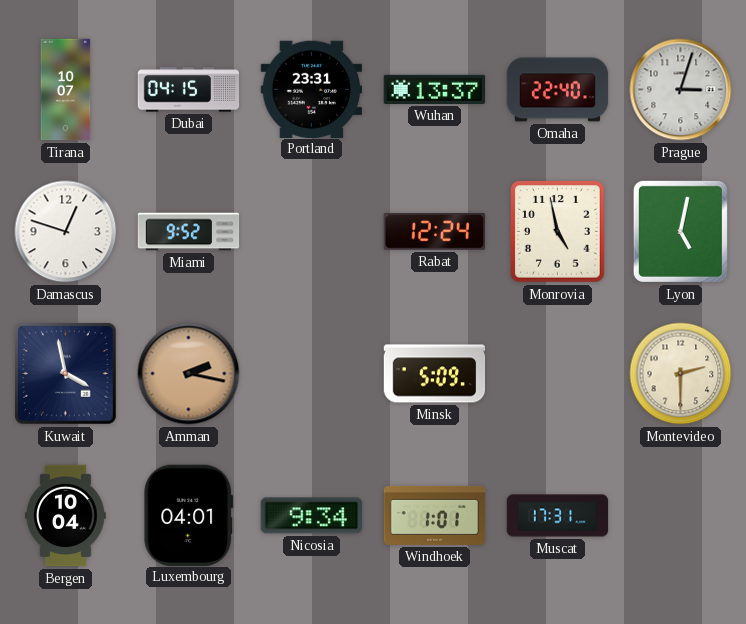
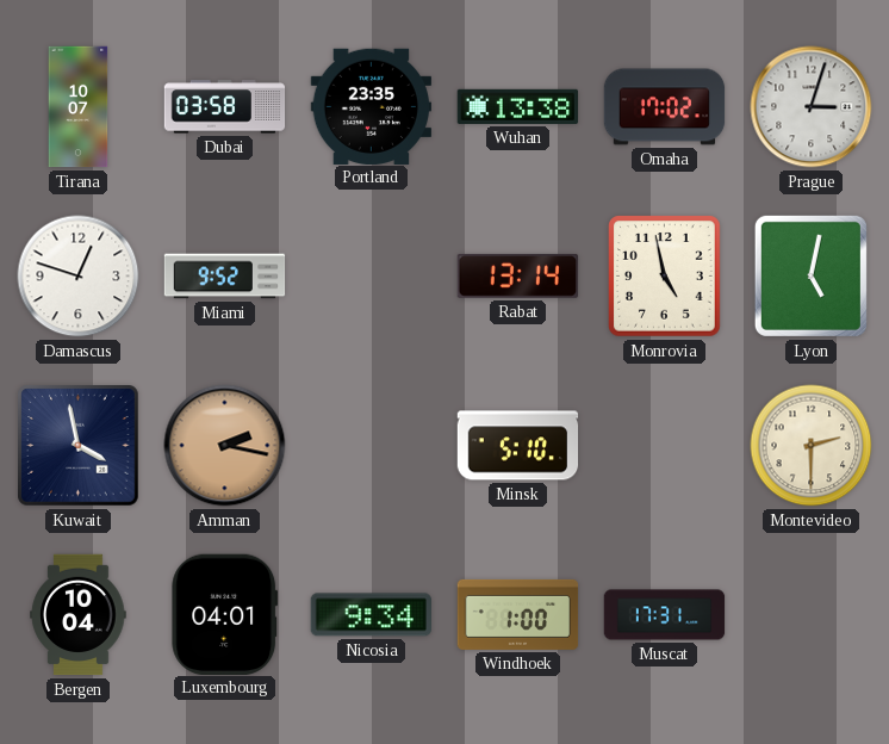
Dubai: 04:15 -> 03:58 (225, 107)
Portland: 23:31 -> 23:35 (371, 106)
Wuhan: 13:37 -> 13:38 (518, 106)
Omaha: 22:40 -> 17:02 (665, 107)
Rabat: 12:24 -> 13:14 (518, 275)
Minsk: 5:09 -> 5:10 (518, 446)
Windhoek: 1:01 -> 1:00 (518, 614)
